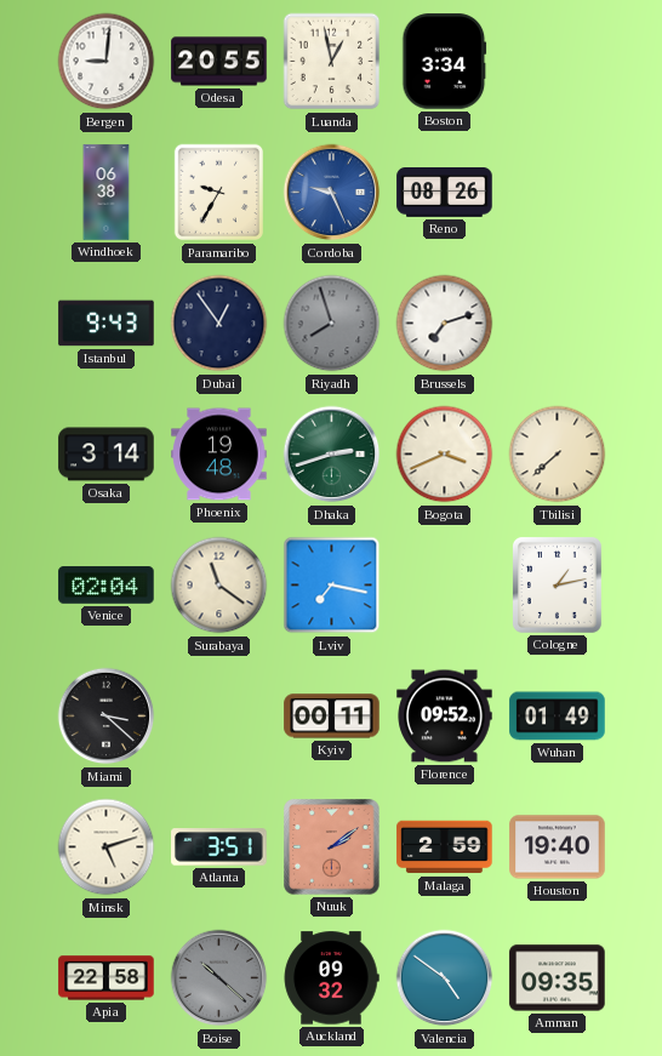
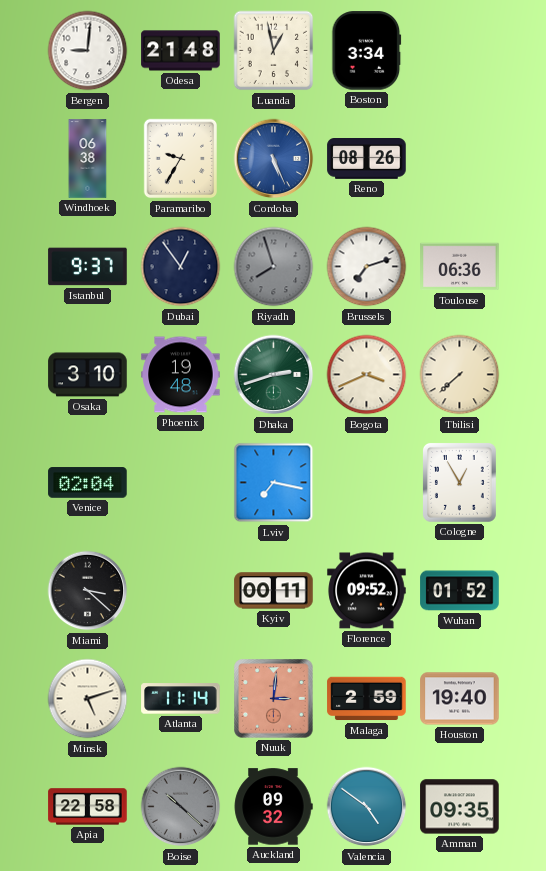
Odesa: 20:55 -> 21:48 (181, 51)
Cordoba: 9:26 -> 5:26 (274, 159)
Istanbul: 9:43 -> 9:37 (88, 267)
Toulouse: none -> 06:36 (460, 267)
Osaka: 3:14 -> 3:10 (88, 375)
Surabaya: 11:21 -> none (219, 586)
Cologne: 1:13 -> 12:55 (459, 482)
Wuhan: 01:49 -> 01:52 (460, 591)
Atlanta: 3:51 -> 11:14 (181, 699)
Nuuk: 2:09 -> 3:01 (274, 699)
